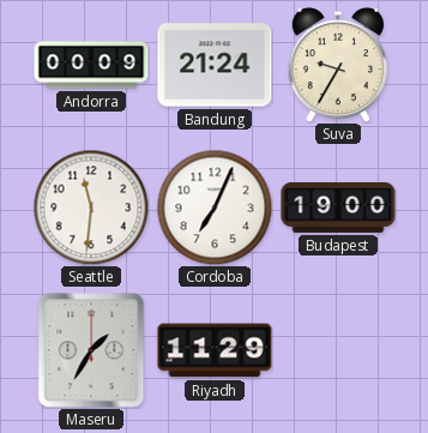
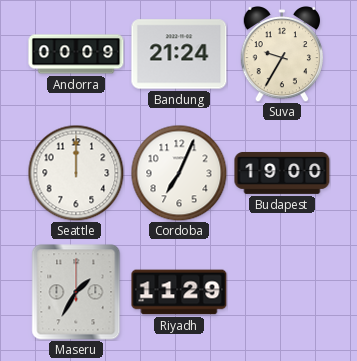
Seattle: 11:31 -> 12:00 (76, 173)
